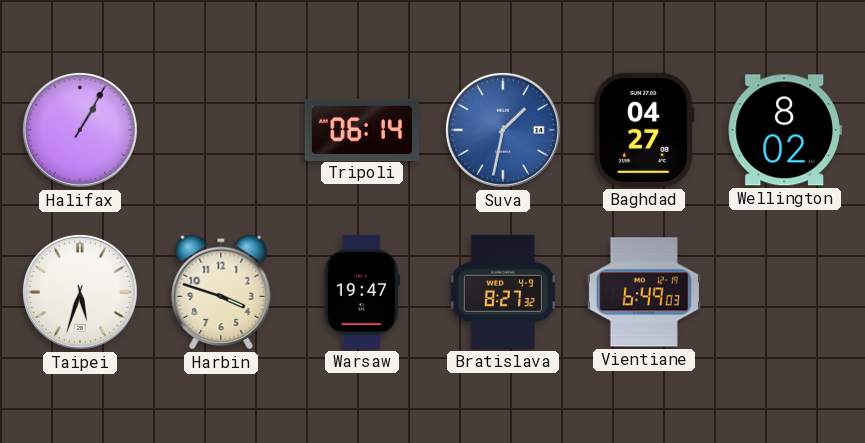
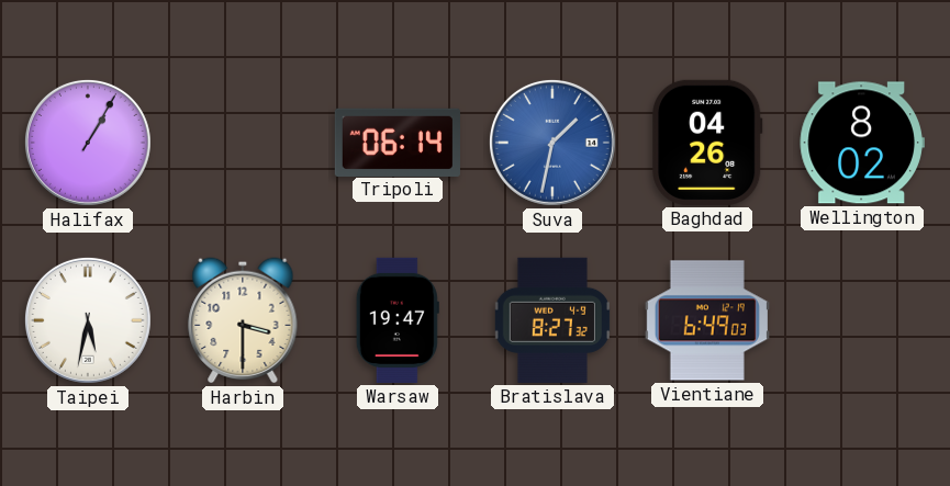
Baghdad: 04:27 -> 04:26 (707, 143)
Taipei: 5:33 -> 5:32 (88, 320)
Harbin: 3:48 -> 3:30 (243, 320)
